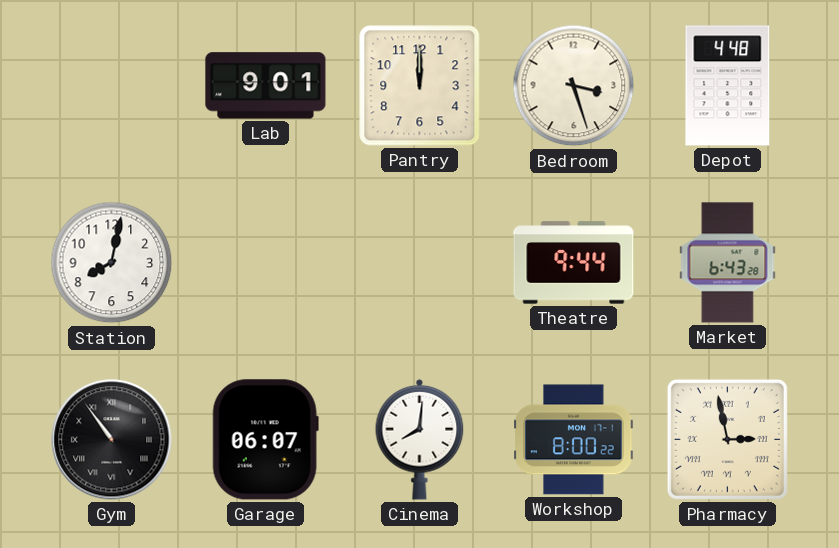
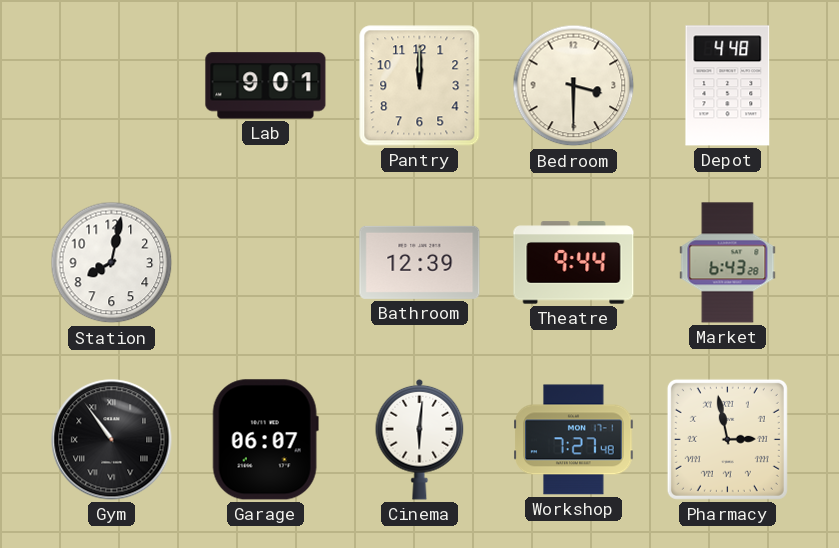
Bedroom: 3:27 -> 3:30 (574, 86)
Bathroom: none -> 12:39 (420, 262)
Cinema: 8:01 -> 6:01 (420, 439)
Workshop: 8:00 -> 7:27 (574, 440)
